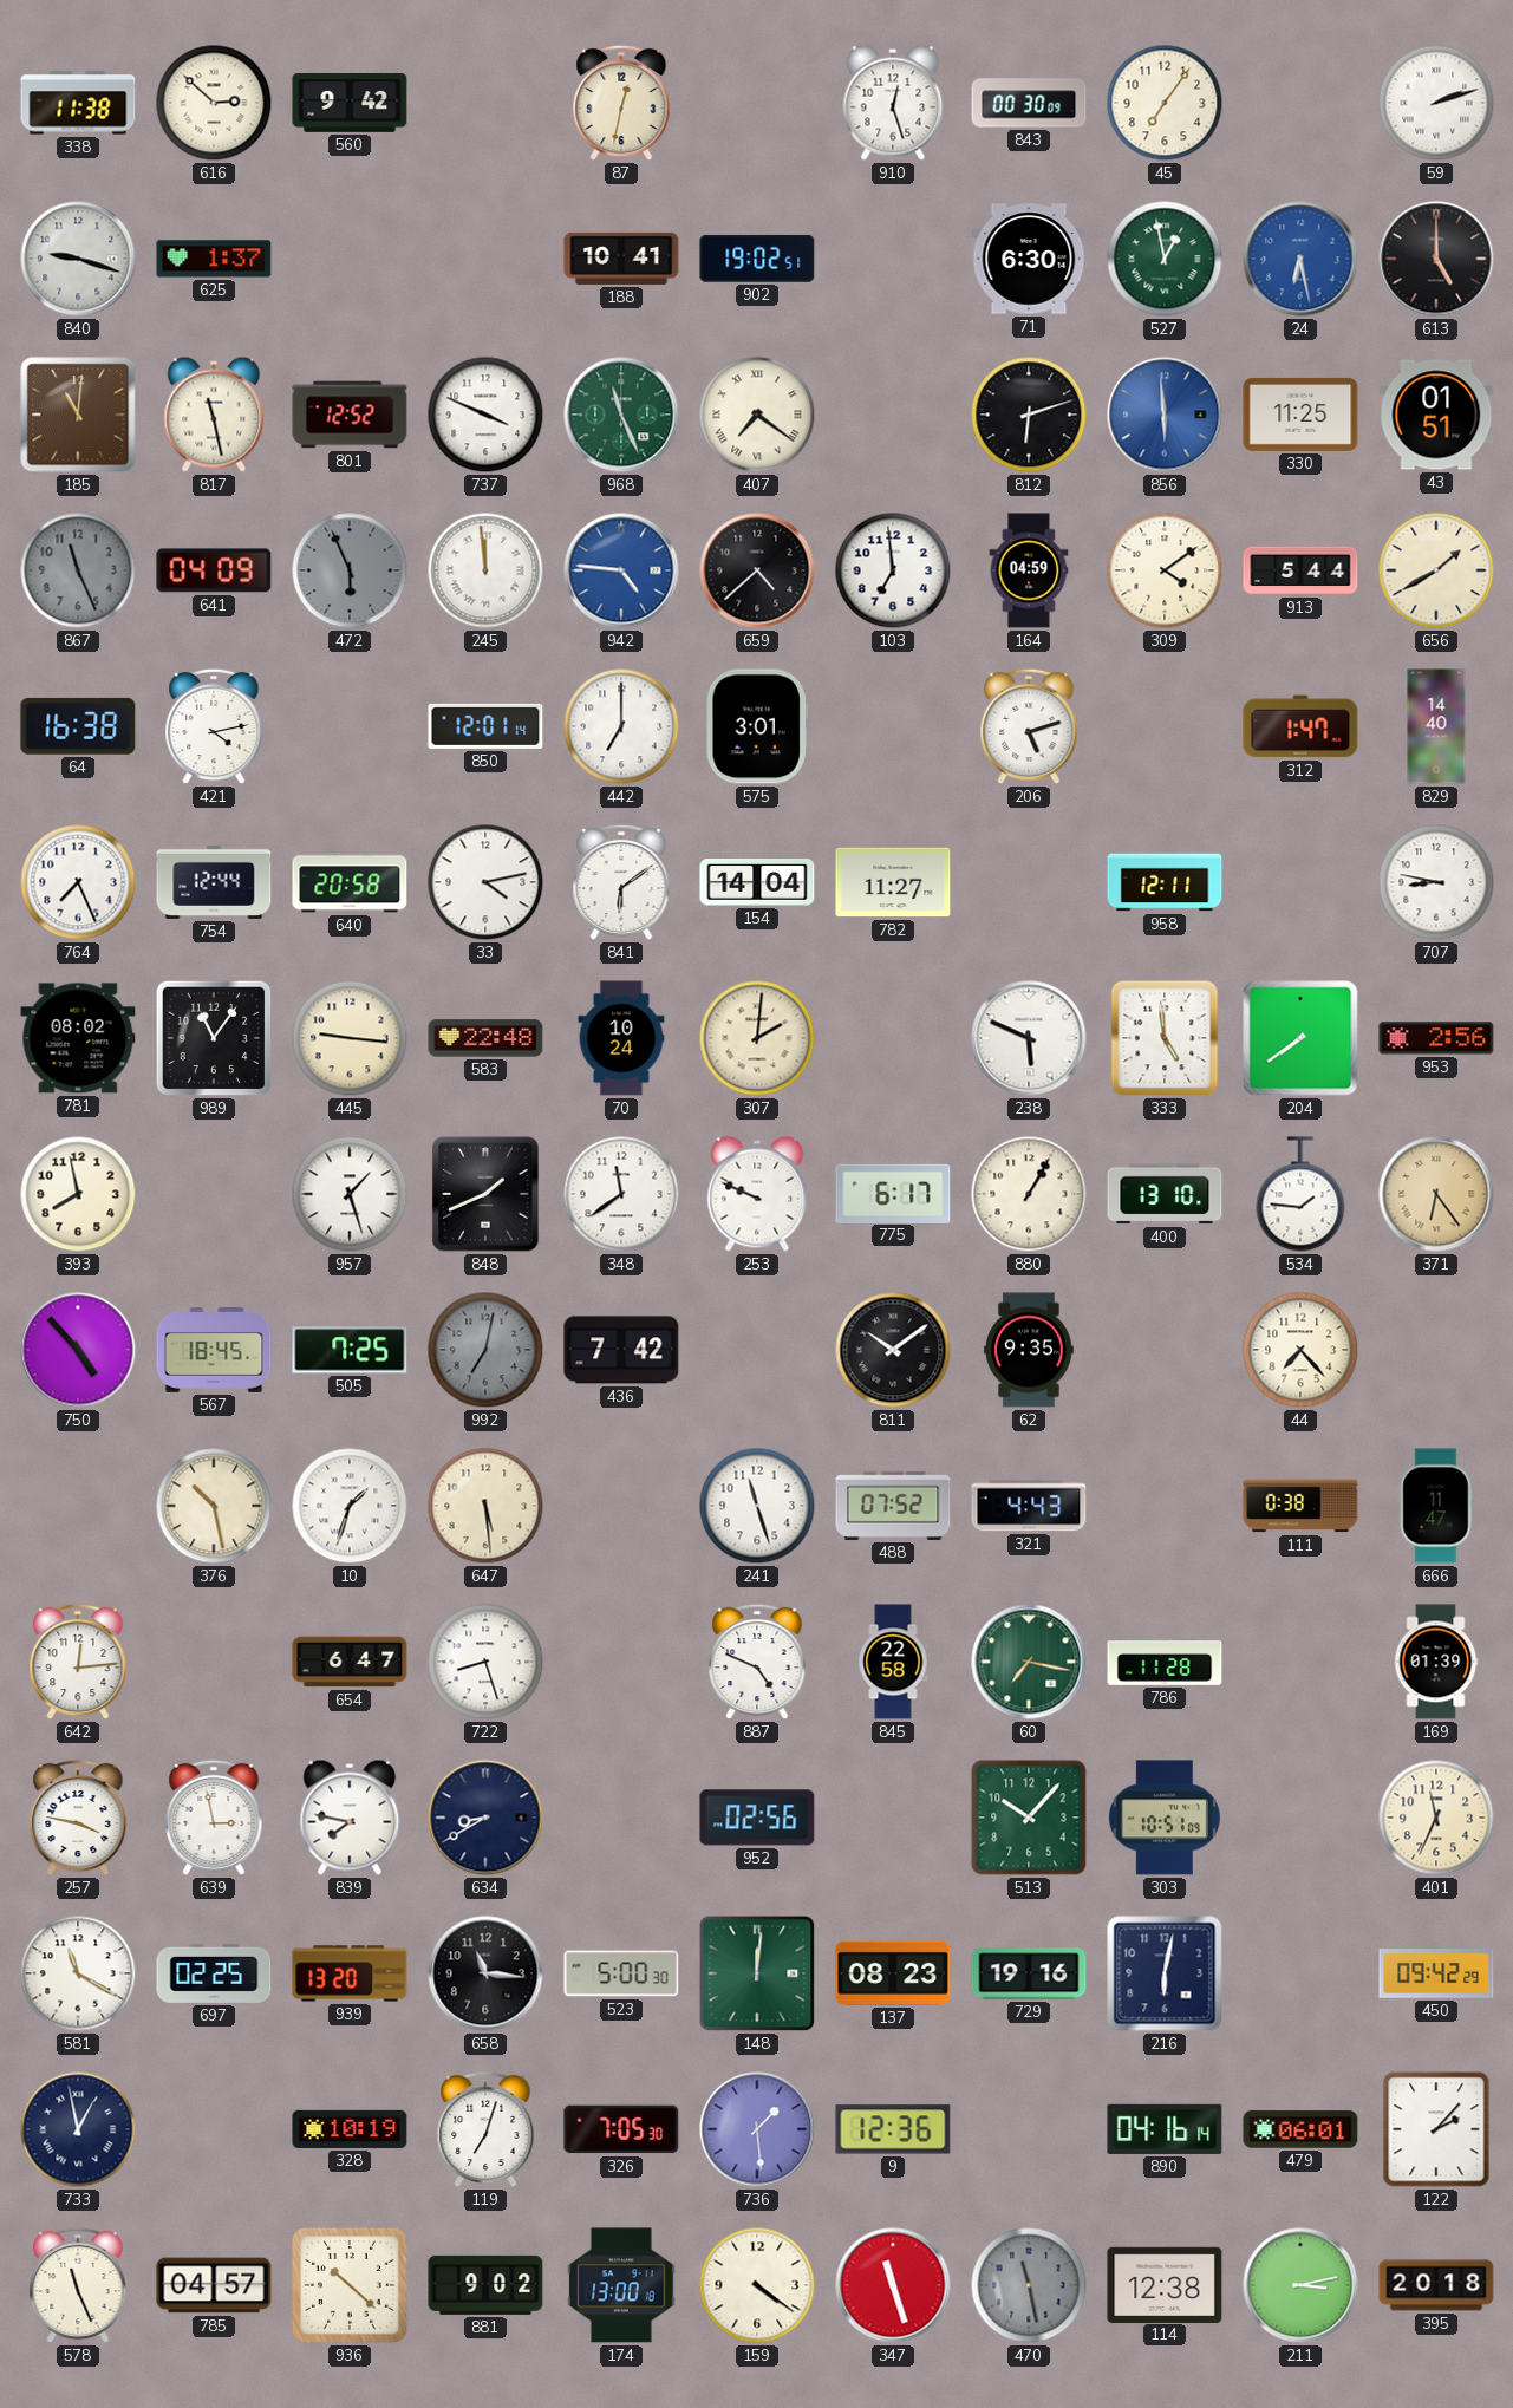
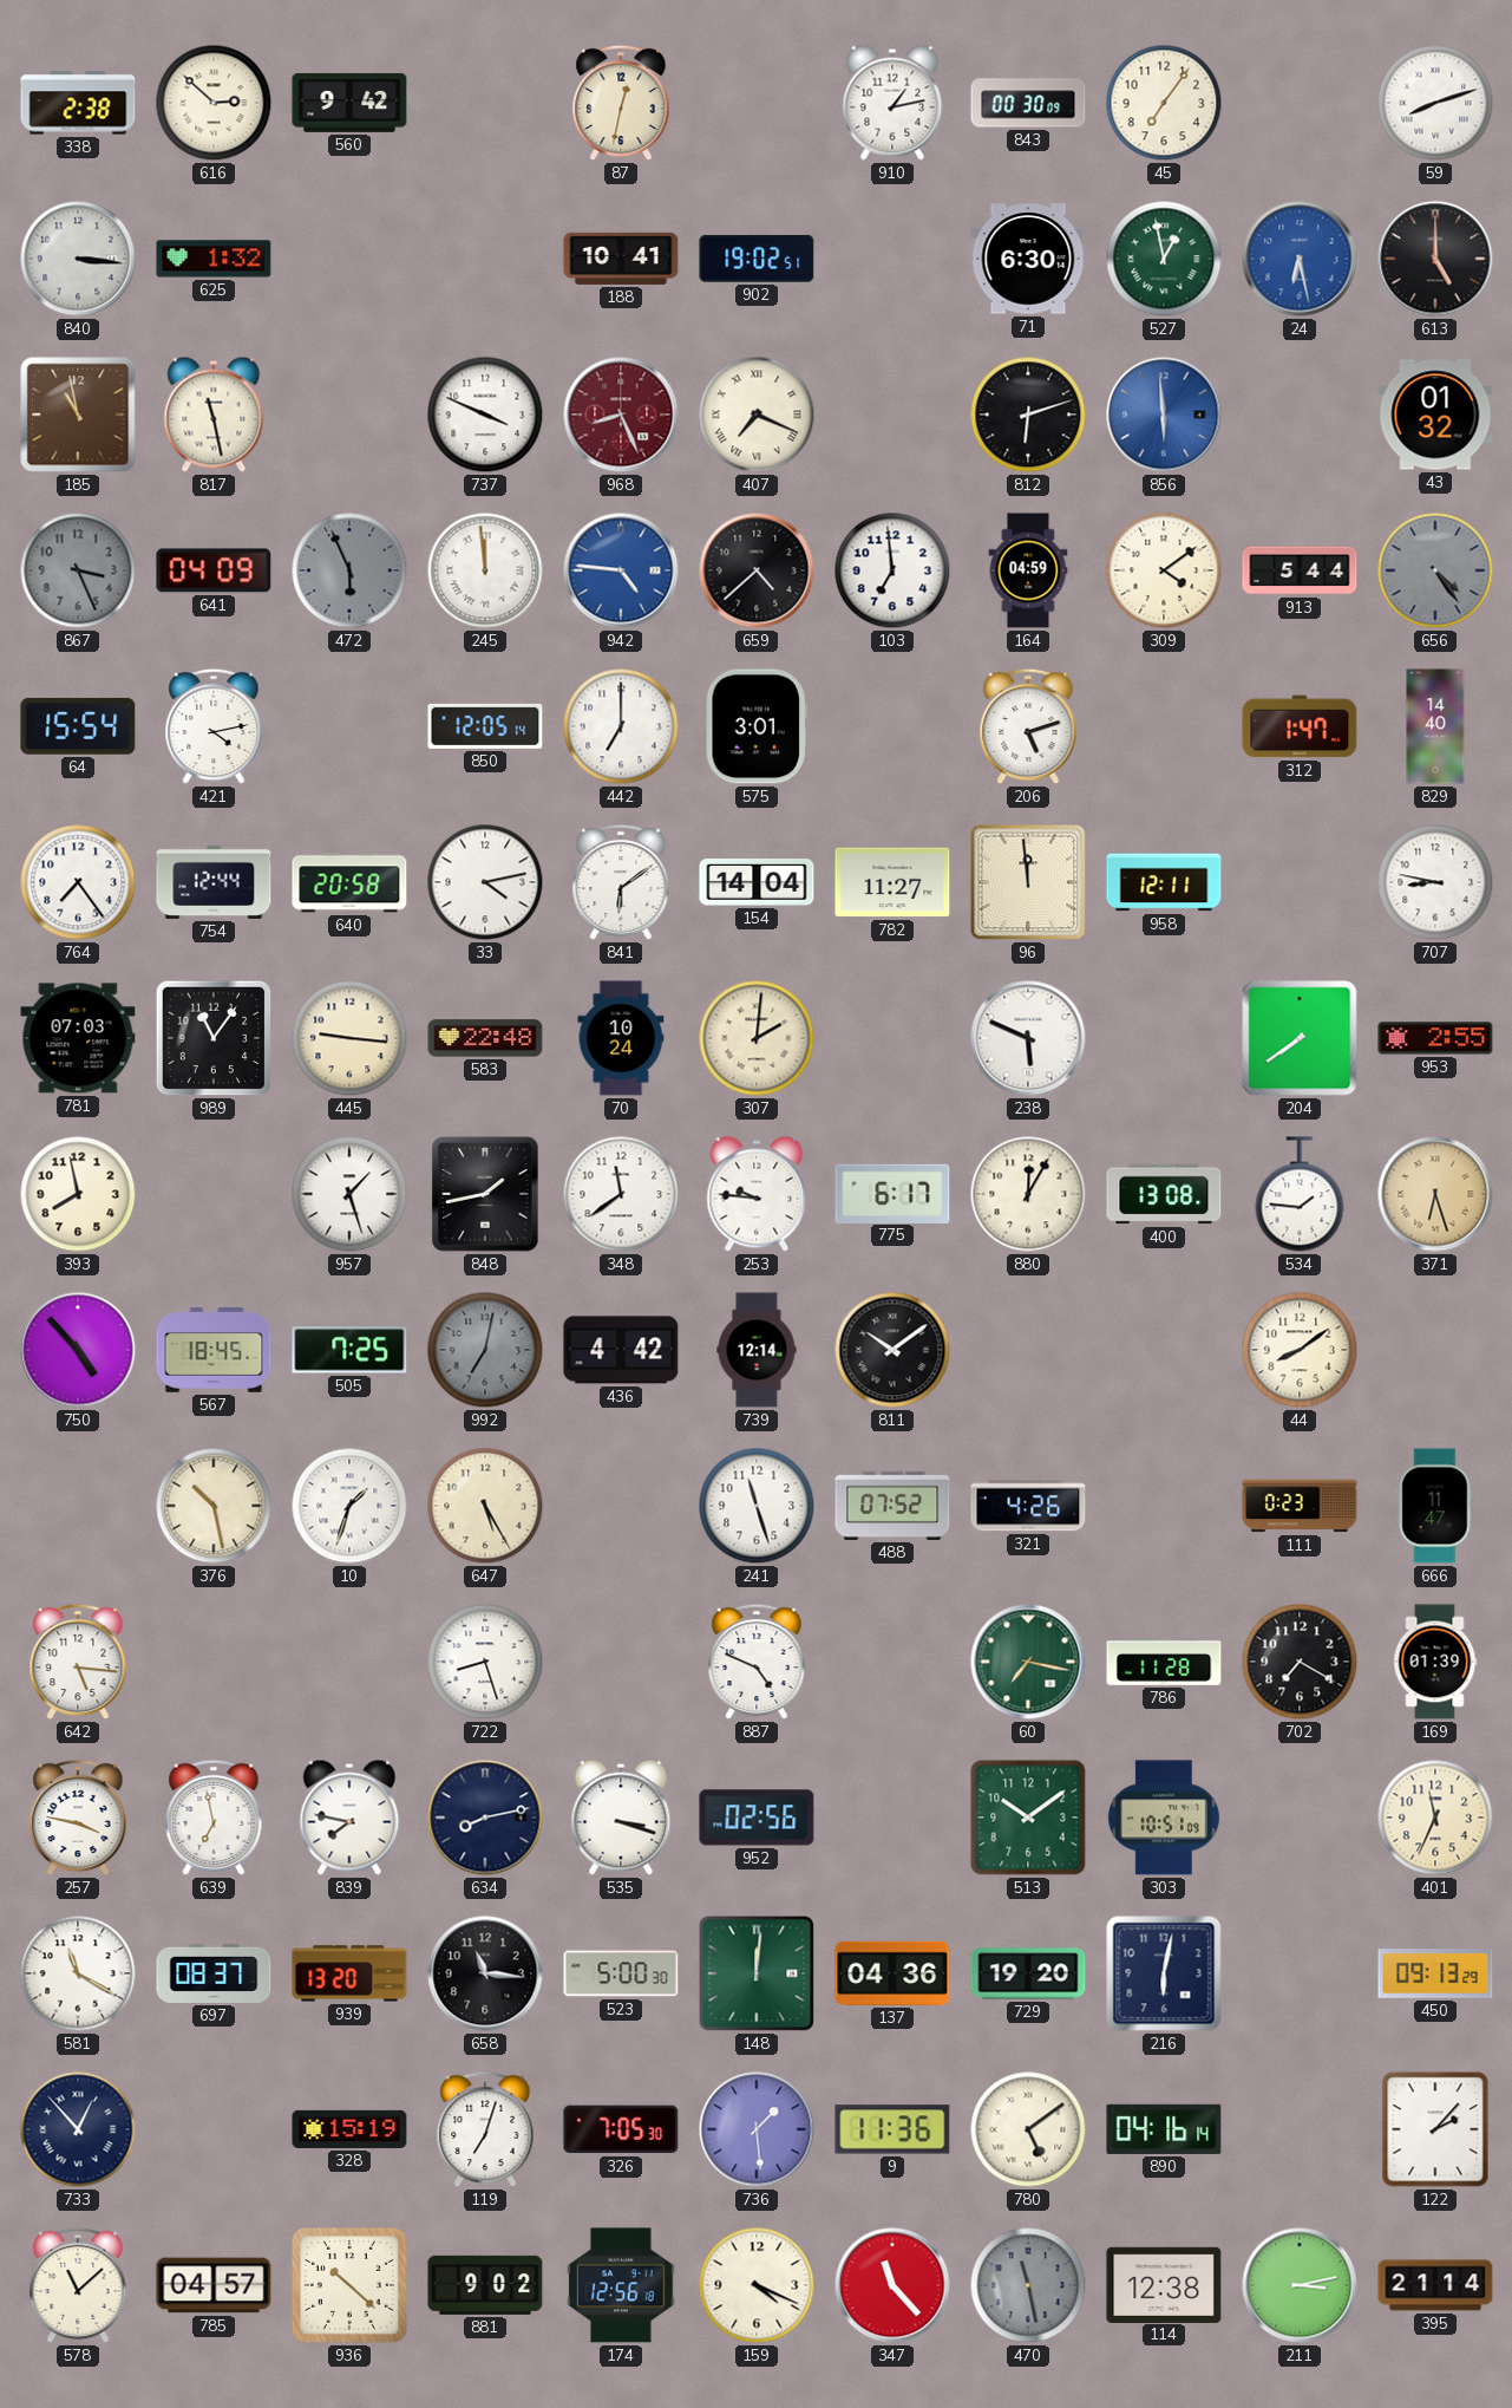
338: 11:38 -> 2:38 (78, 103)
910: 12:27 -> 1:13 (892, 103)
59: 2:12 -> 8:12 (1435, 103)
840: 9:18 -> 3:16 (78, 259)
625: 1:37 -> 1:32 (214, 259)
185: 11:01 -> 10:58 (78, 415)
801: 12:52 -> none (350, 415)
968: 11:26 -> 8:26 (621, 415)
968 dial: green -> burgundy (621, 415)
407: 7:21 -> 7:19 (757, 415)
330: 11:25 -> none (1300, 415)
43: 01:51 -> 01:32 (1435, 415)
867: 11:26 -> 3:26 (78, 570)
656: 1:40 -> 4:24 (1435, 570)
656 dial: cream -> grey (1435, 570)
64: 16:38 -> 15:54 (78, 726)
850: 12:01 -> 12:05 (485, 726)
764: 7:26 -> 7:24 (78, 882)
96: none -> 11:59 (1028, 882)
781: 08:02 -> 07:03 (78, 1038)
333: 4:59 -> none (1165, 1038)
953: 2:56 -> 2:55 (1435, 1038)
848: 1:41 -> 1:43 (485, 1194)
253: 9:49 -> 9:46 (757, 1194)
880: 1:05 -> 12:05 (1028, 1194)
400: 13:10 -> 13:08 (1164, 1194)
371: 6:24 -> 6:27 (1435, 1194)
436: 7:42 -> 4:42 (621, 1350)
739: none -> 12:14 (757, 1350)
62: 9:35 -> none (1030, 1350)
44: 7:23 -> 8:09 (1300, 1350)
647: 5:29 -> 5:25 (485, 1506)
321: 4:43 -> 4:26 (1028, 1506)
111: 0:38 -> 0:23 (1300, 1506)
642: 12:14 -> 5:16 (78, 1662)
654: 6:47 -> none (350, 1662)
845: 22:58 -> none (893, 1662)
702: none -> 7:20 (1300, 1662)
639: 2:58 -> 6:58 (214, 1818)
634: 8:40 -> 8:13 (485, 1818)
535: none -> 3:18 (621, 1818)
513: 10:07 -> 10:09 (1028, 1818)
697: 02:25 -> 08:37 (214, 1973)
137: 08:23 -> 04:36 (892, 1973)
729: 19:16 -> 19:20 (1028, 1973)
450: 09:42 -> 09:13 (1435, 1975)
733: 12:58 -> 12:53 (78, 2129)
328: 10:19 -> 15:19 (349, 2129)
9: 12:36 -> 11:36 (892, 2129)
780: none -> 5:09 (1028, 2129)
479: 06:01 -> none (1300, 2129)
578: 11:26 -> 11:08 (78, 2285)
174: 13:00 -> 12:56 (621, 2285)
159: 4:21 -> 4:19 (757, 2285)
347: 11:27 -> 11:23 (892, 2285)
395: 20:18 -> 21:14 (1435, 2285)
